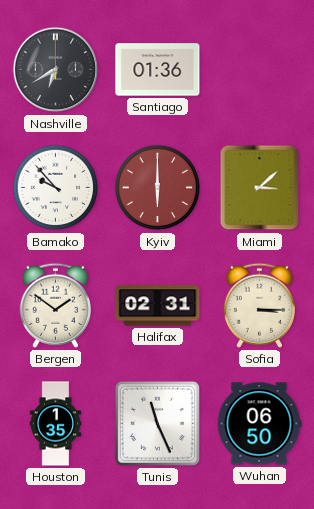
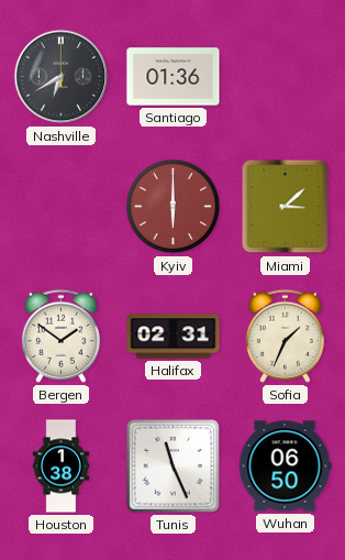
Bamako: 9:53 -> none (56, 188)
Sofia: 3:15 -> 1:34 (285, 336)
Houston: 1:35 -> 1:38 (62, 466)
